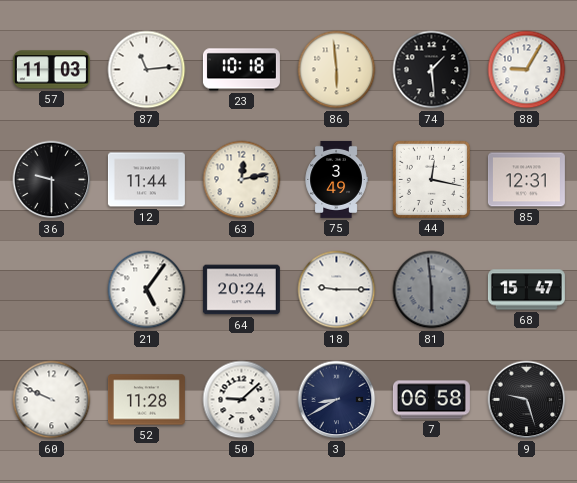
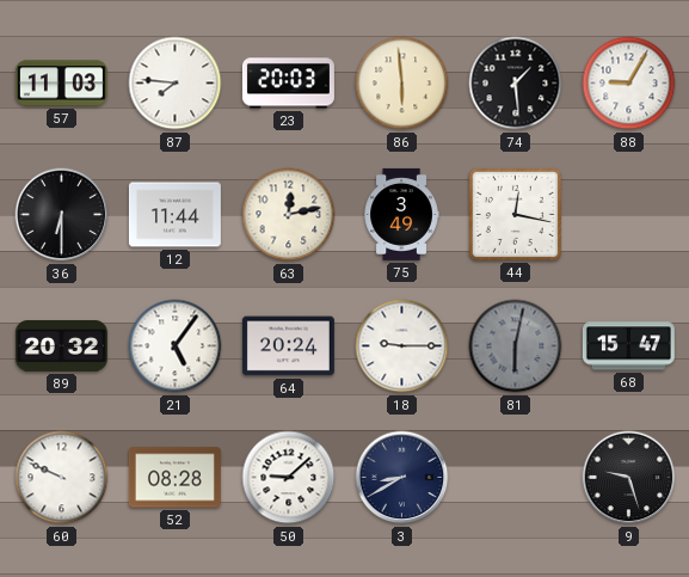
87: 11:14 -> 7:46 (176, 84)
23: 10:18 -> 20:03 (288, 84)
36: 9:30 -> 6:30 (62, 215)
85: 12:31 -> none (526, 180)
89: none -> 20:32 (61, 346)
81: 5:59 -> 6:02 (516, 346)
52: 11:28 -> 08:28 (174, 478)
7: 06:58 -> none (431, 400)
